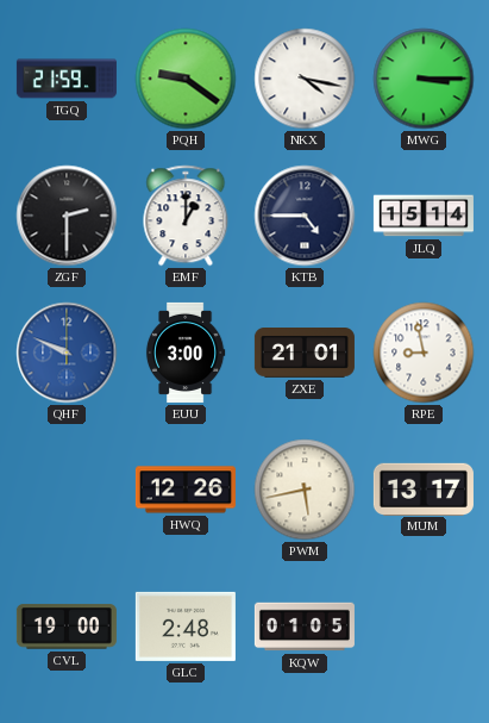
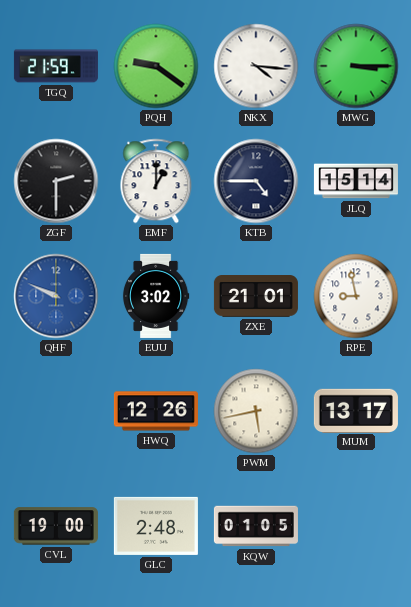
NKX: 4:17 -> 4:16 (256, 66)
EUU: 3:00 -> 3:02 (156, 296)
